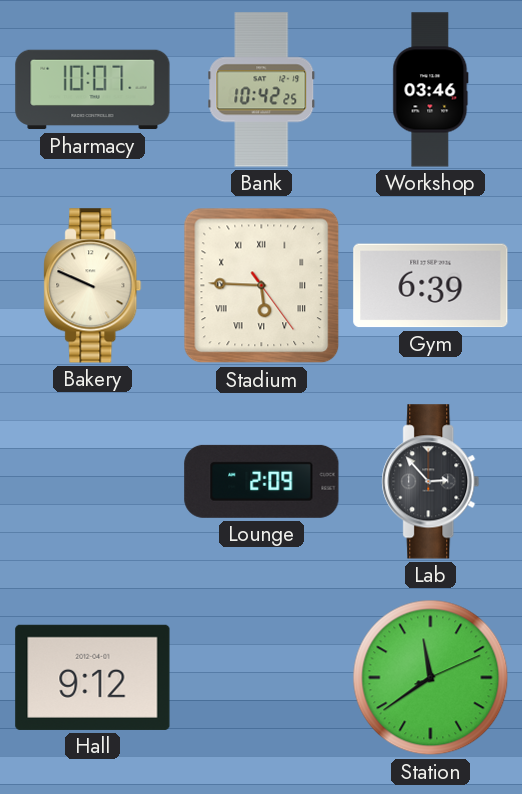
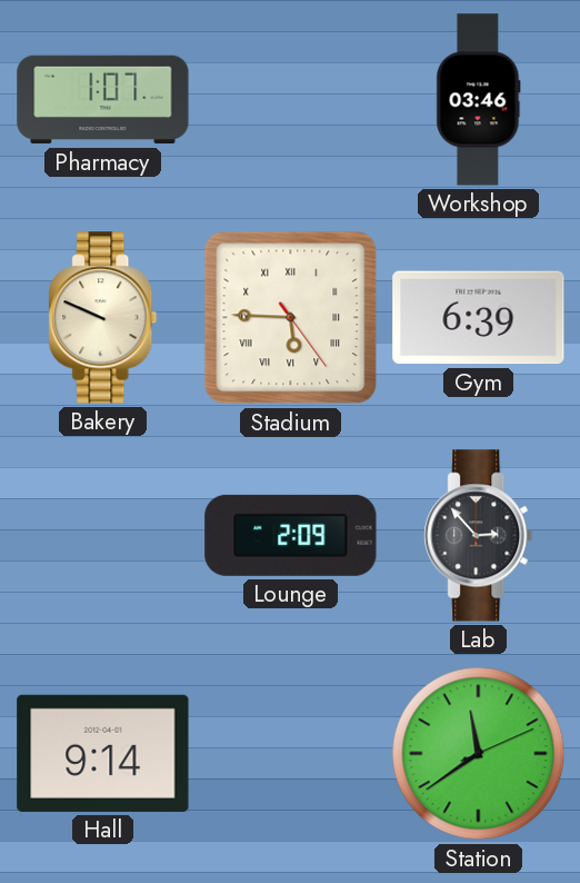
Pharmacy: 10:07 -> 1:07 (103, 100)
Bank: 10:42 -> none (262, 90)
Hall: 9:12 -> 9:14 (103, 753)
